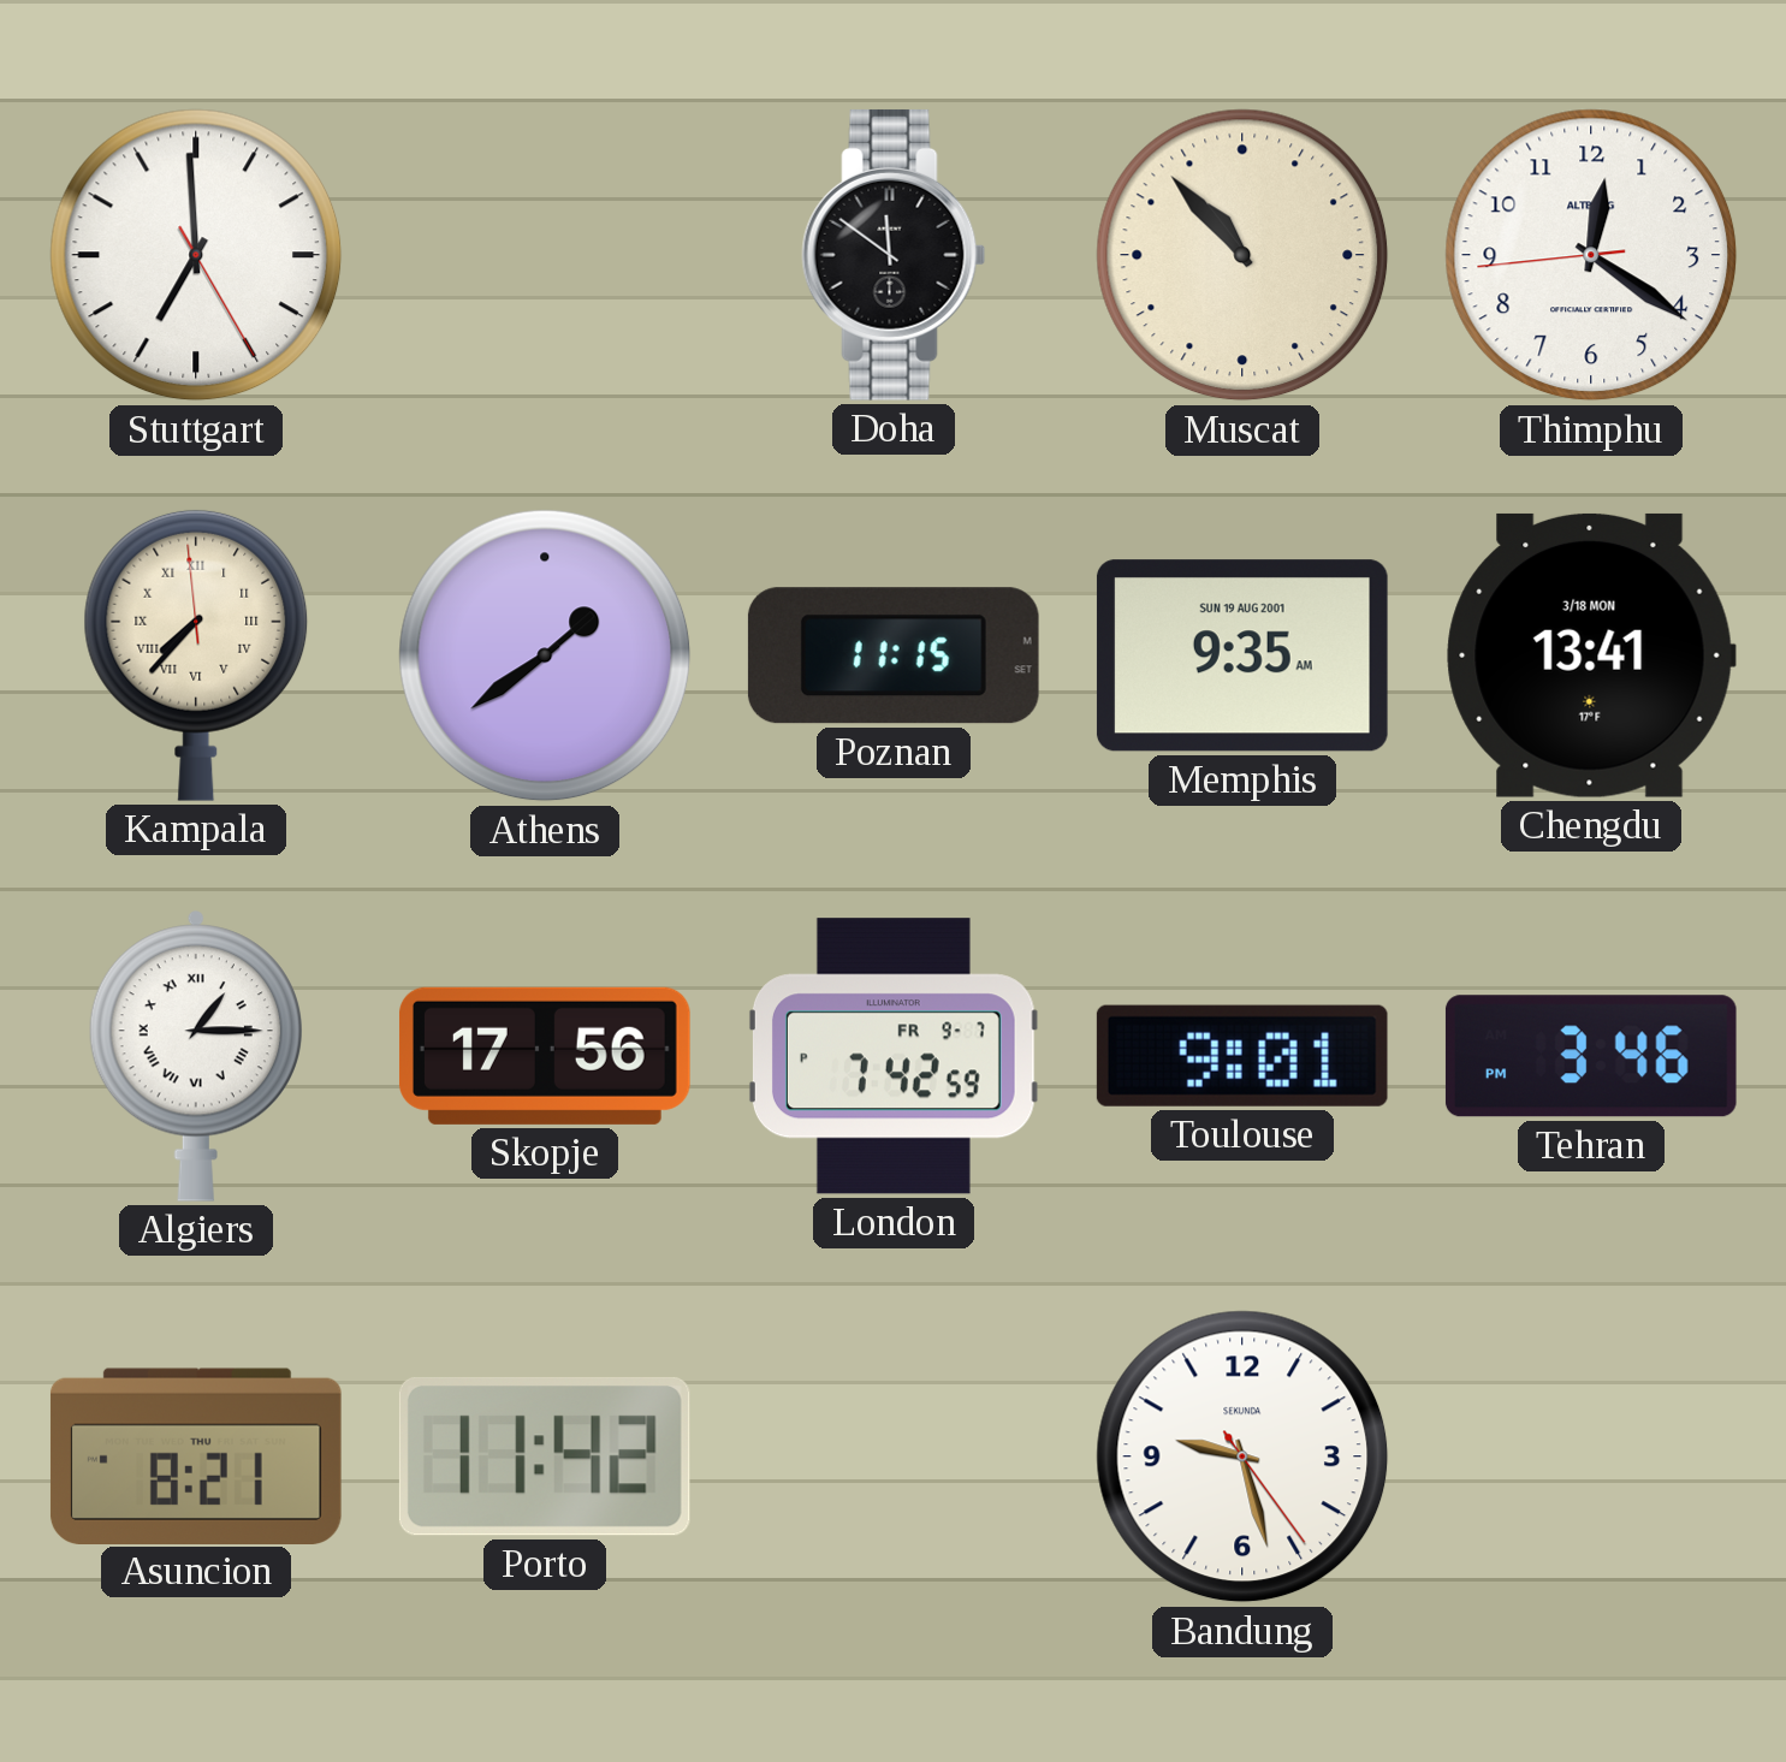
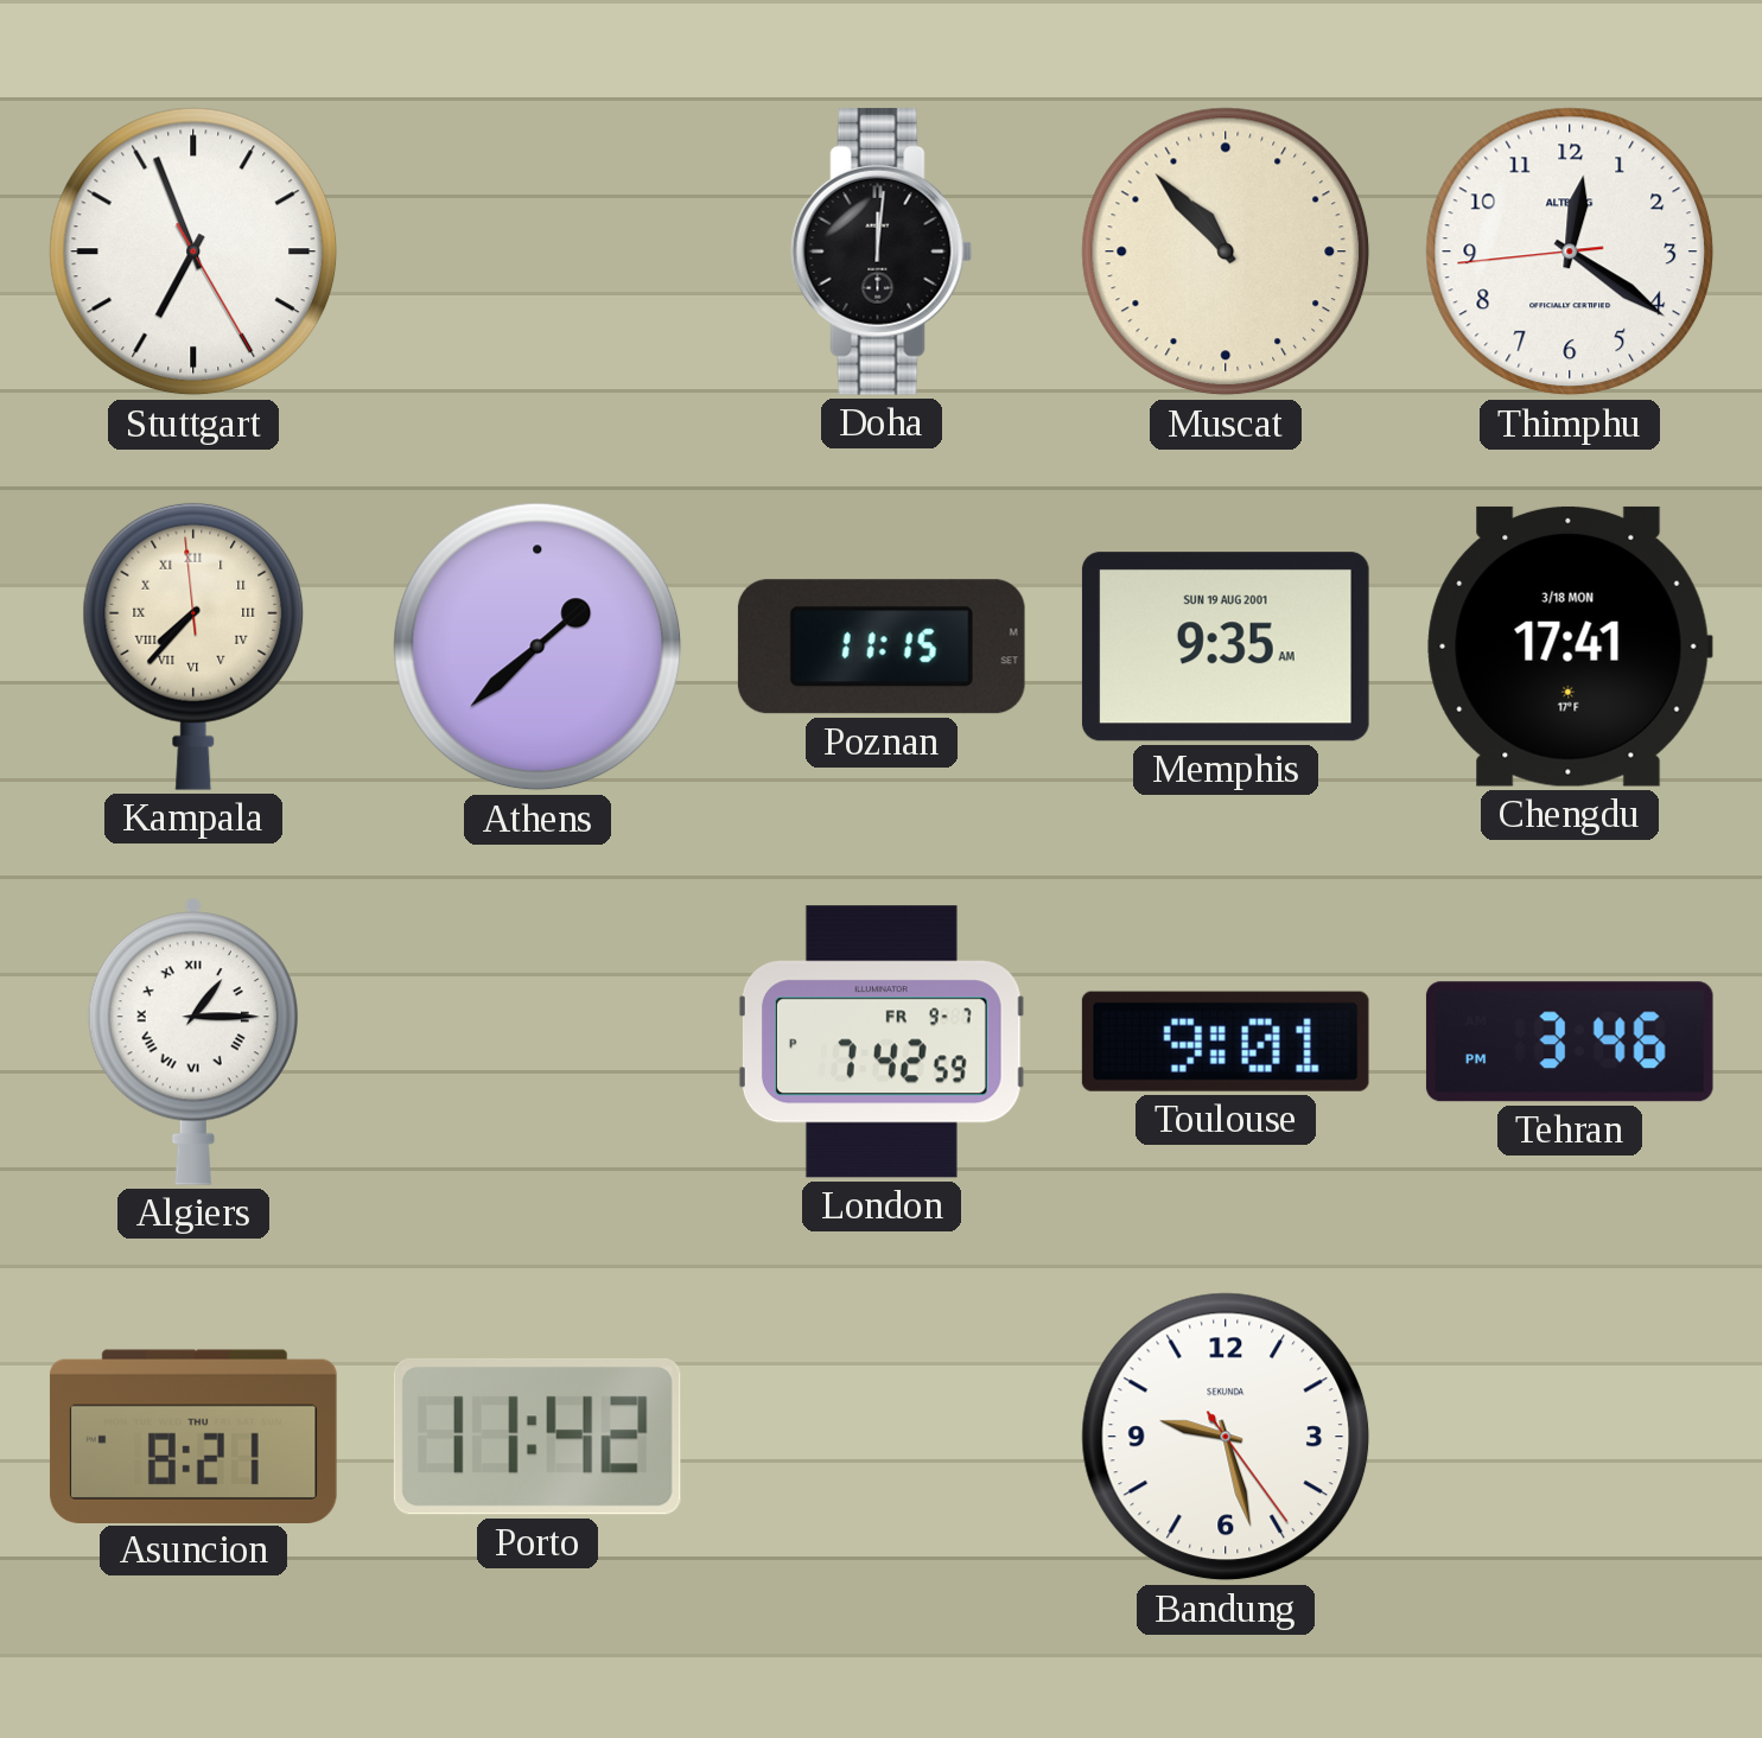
Stuttgart: 6:59 -> 6:56 (193, 252)
Doha: 11:51 -> 12:01 (882, 252)
Athens: 1:39 -> 1:38 (537, 647)
Chengdu: 13:41 -> 17:41 (1570, 647)
Skopje: 17:56 -> none (545, 1056)
